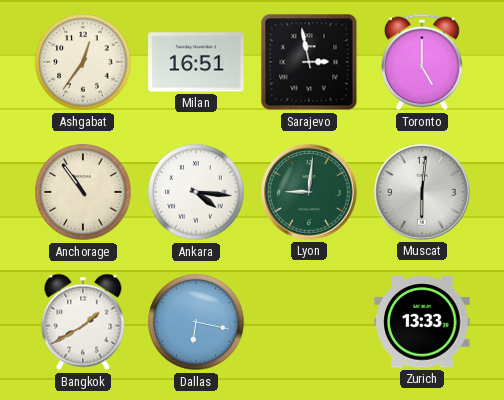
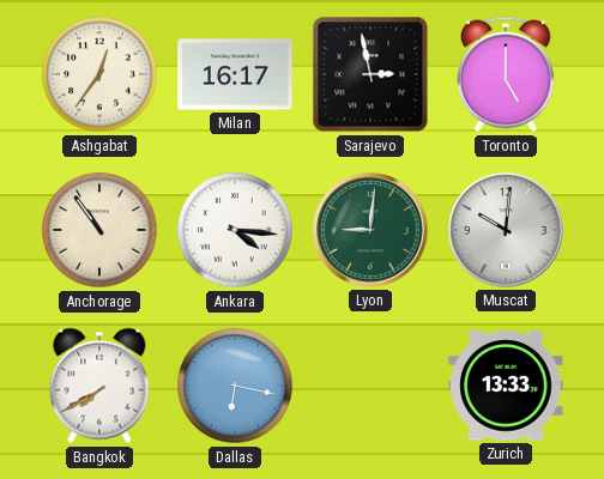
Milan: 16:51 -> 16:17 (235, 74)
Muscat: 6:01 -> 10:01 (506, 230)
Bangkok: 1:40 -> 7:40 (99, 386)
